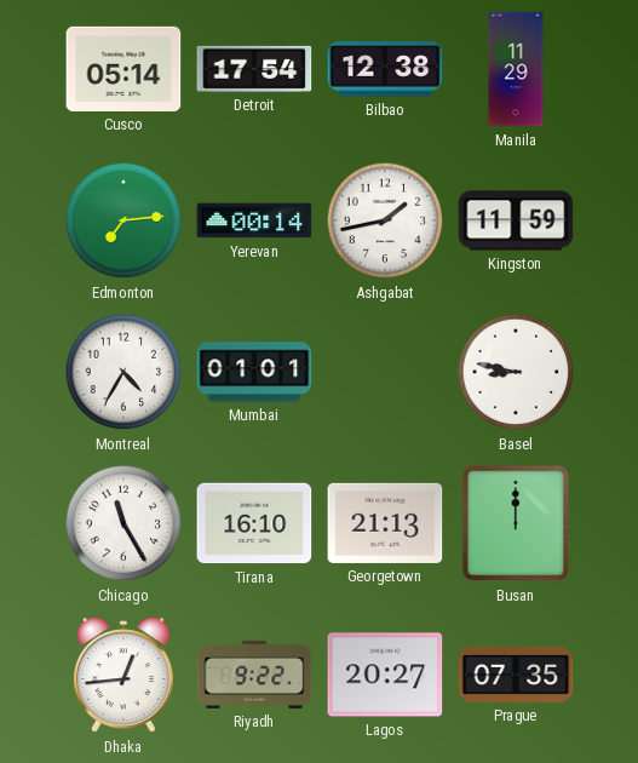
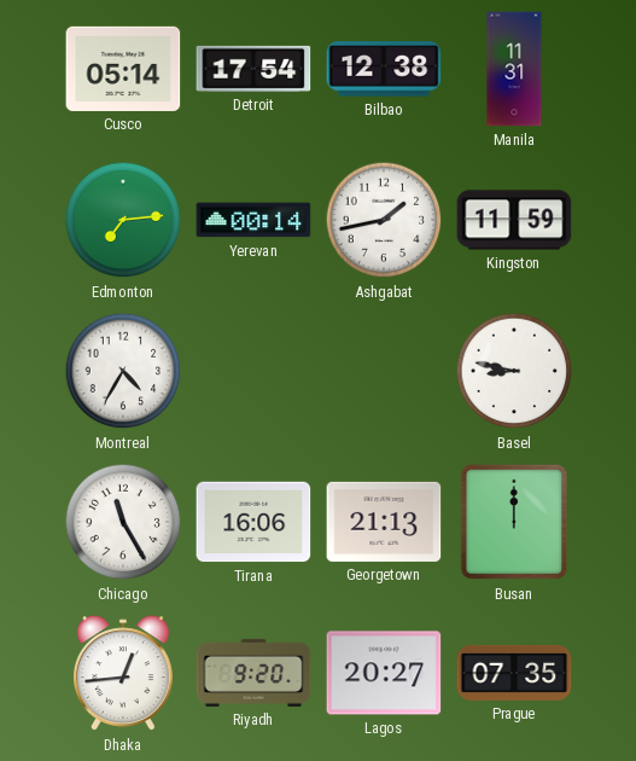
Manila: 11:29 -> 11:31 (514, 69)
Mumbai: 01:01 -> none (254, 372)
Tirana: 16:10 -> 16:06 (253, 522)
Riyadh: 9:22 -> 9:20 (253, 673)
